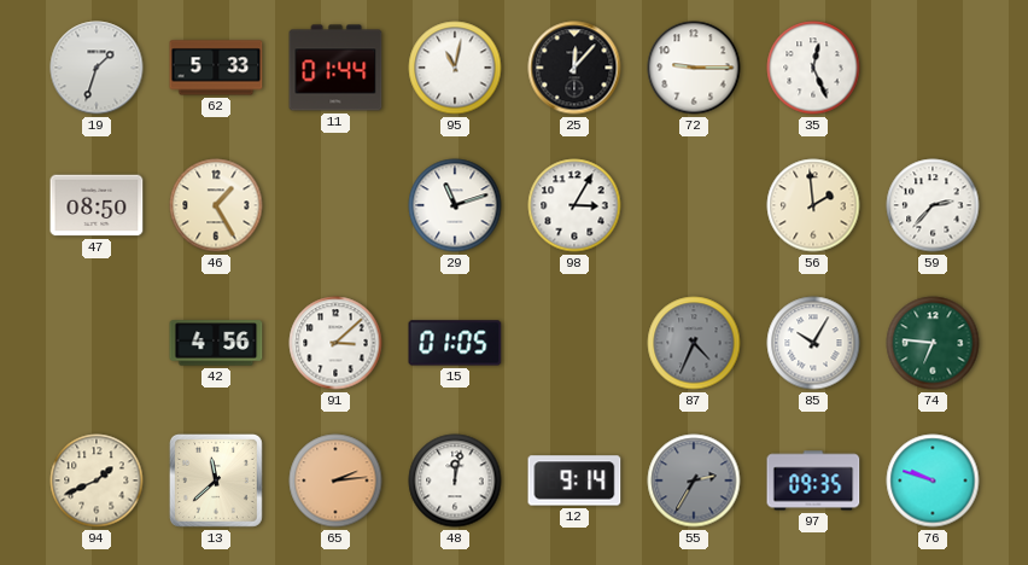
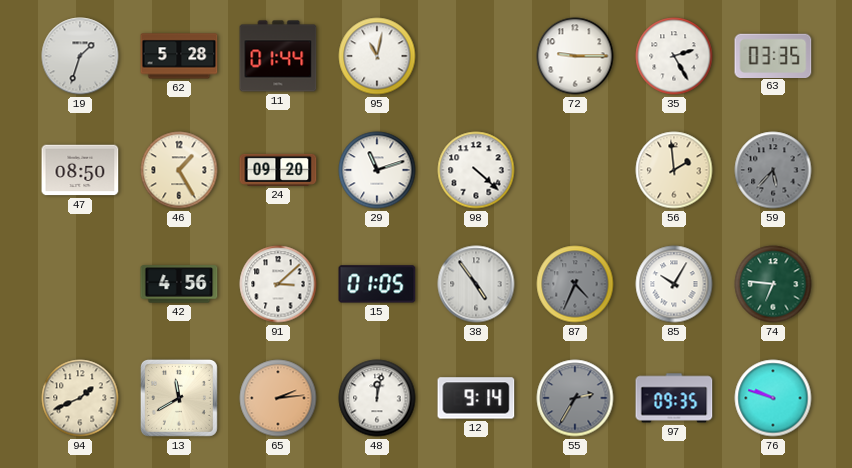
62: 5:33 -> 5:28 (179, 56)
25: 12:07 -> none (574, 68)
35: 12:26 -> 2:25 (674, 56)
63: none -> 03:35 (773, 55)
24: none -> 09:20 (278, 170)
98: 3:05 -> 4:22 (476, 170)
59: 2:37 -> 5:37 (773, 170)
59 dial: white -> grey (773, 170)
38: none -> 4:54 (476, 284)
13: 11:38 -> 11:40 (179, 398)
